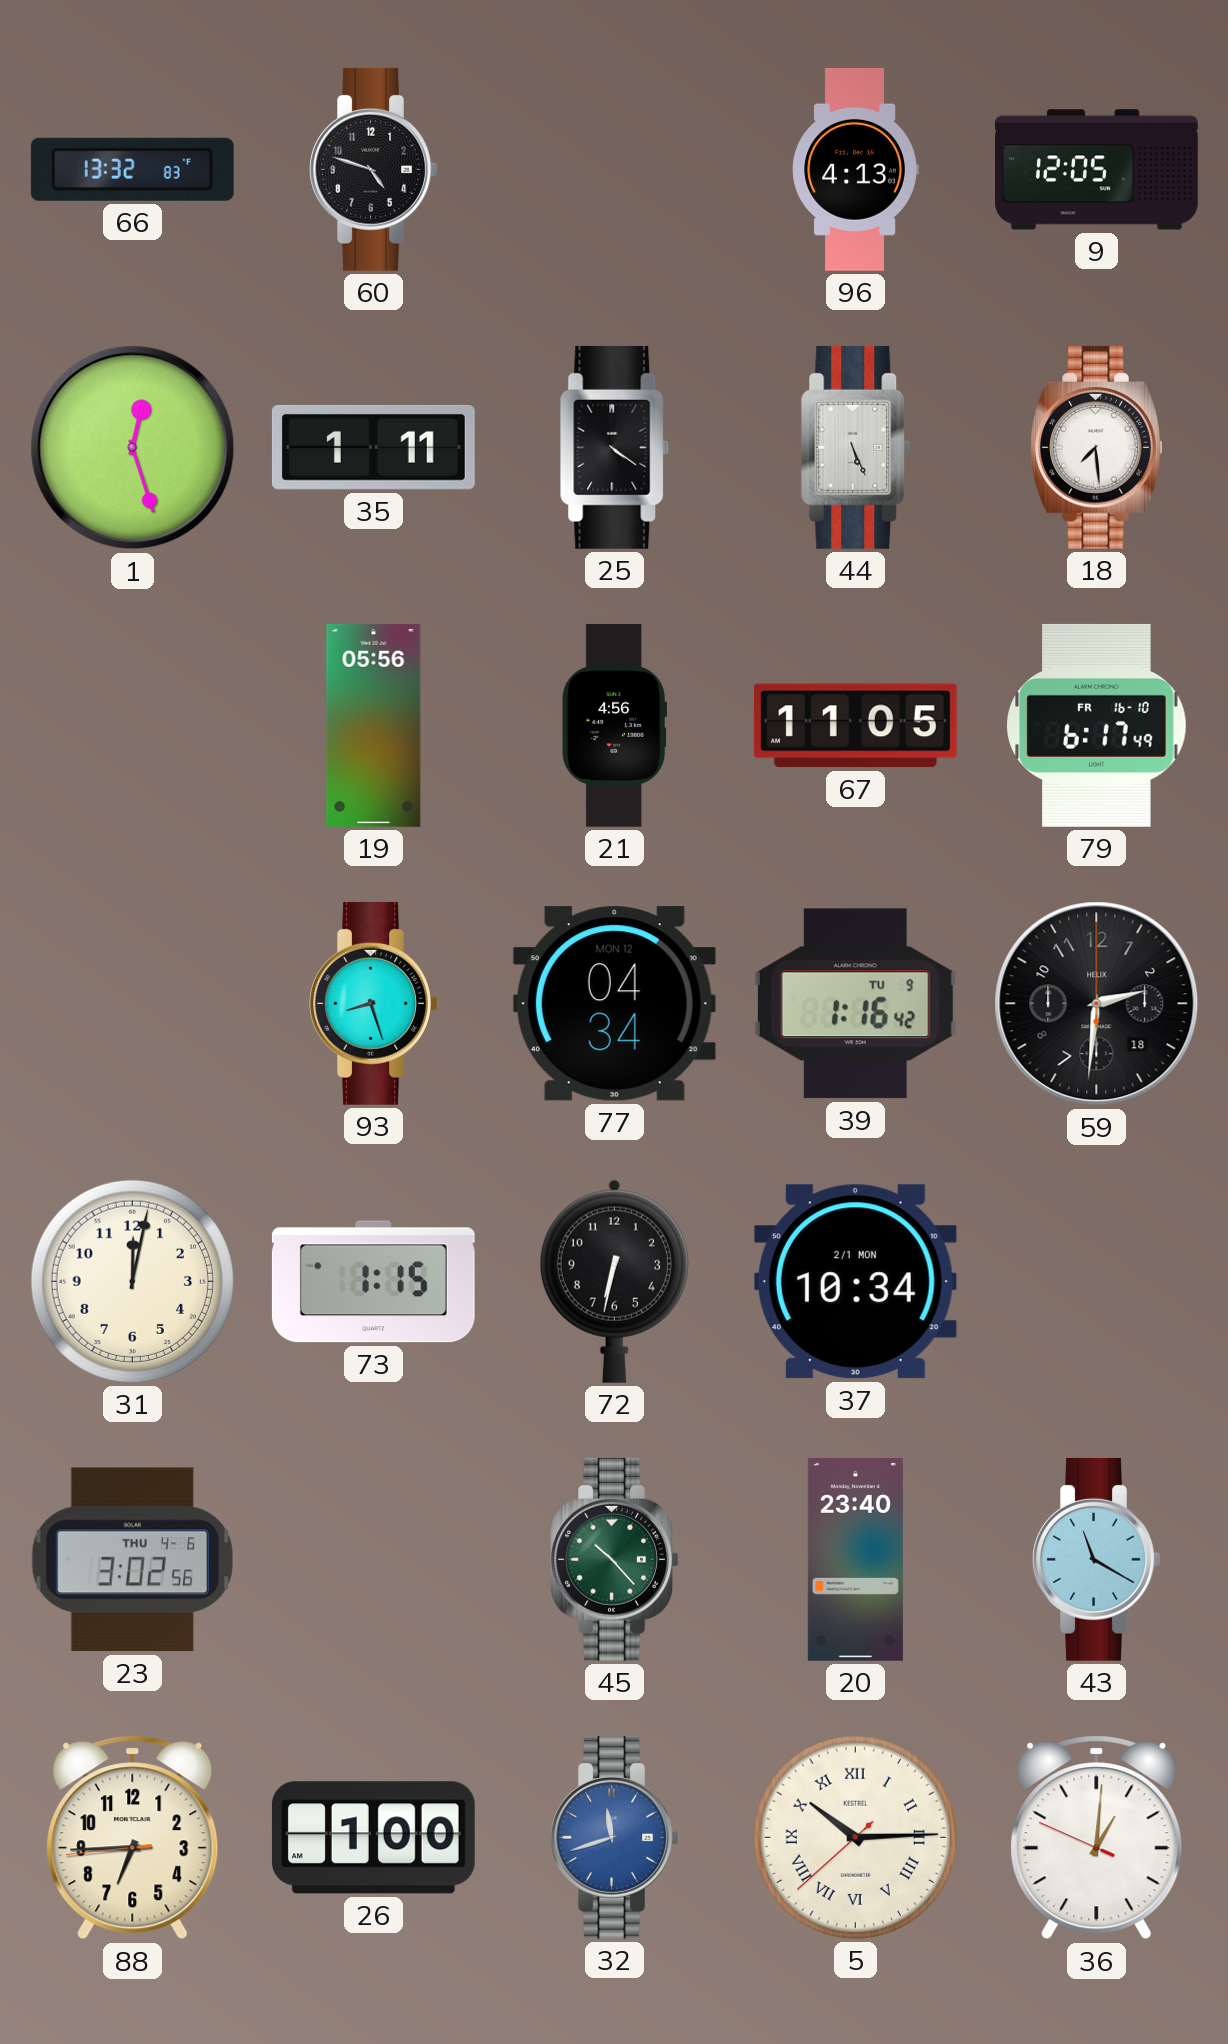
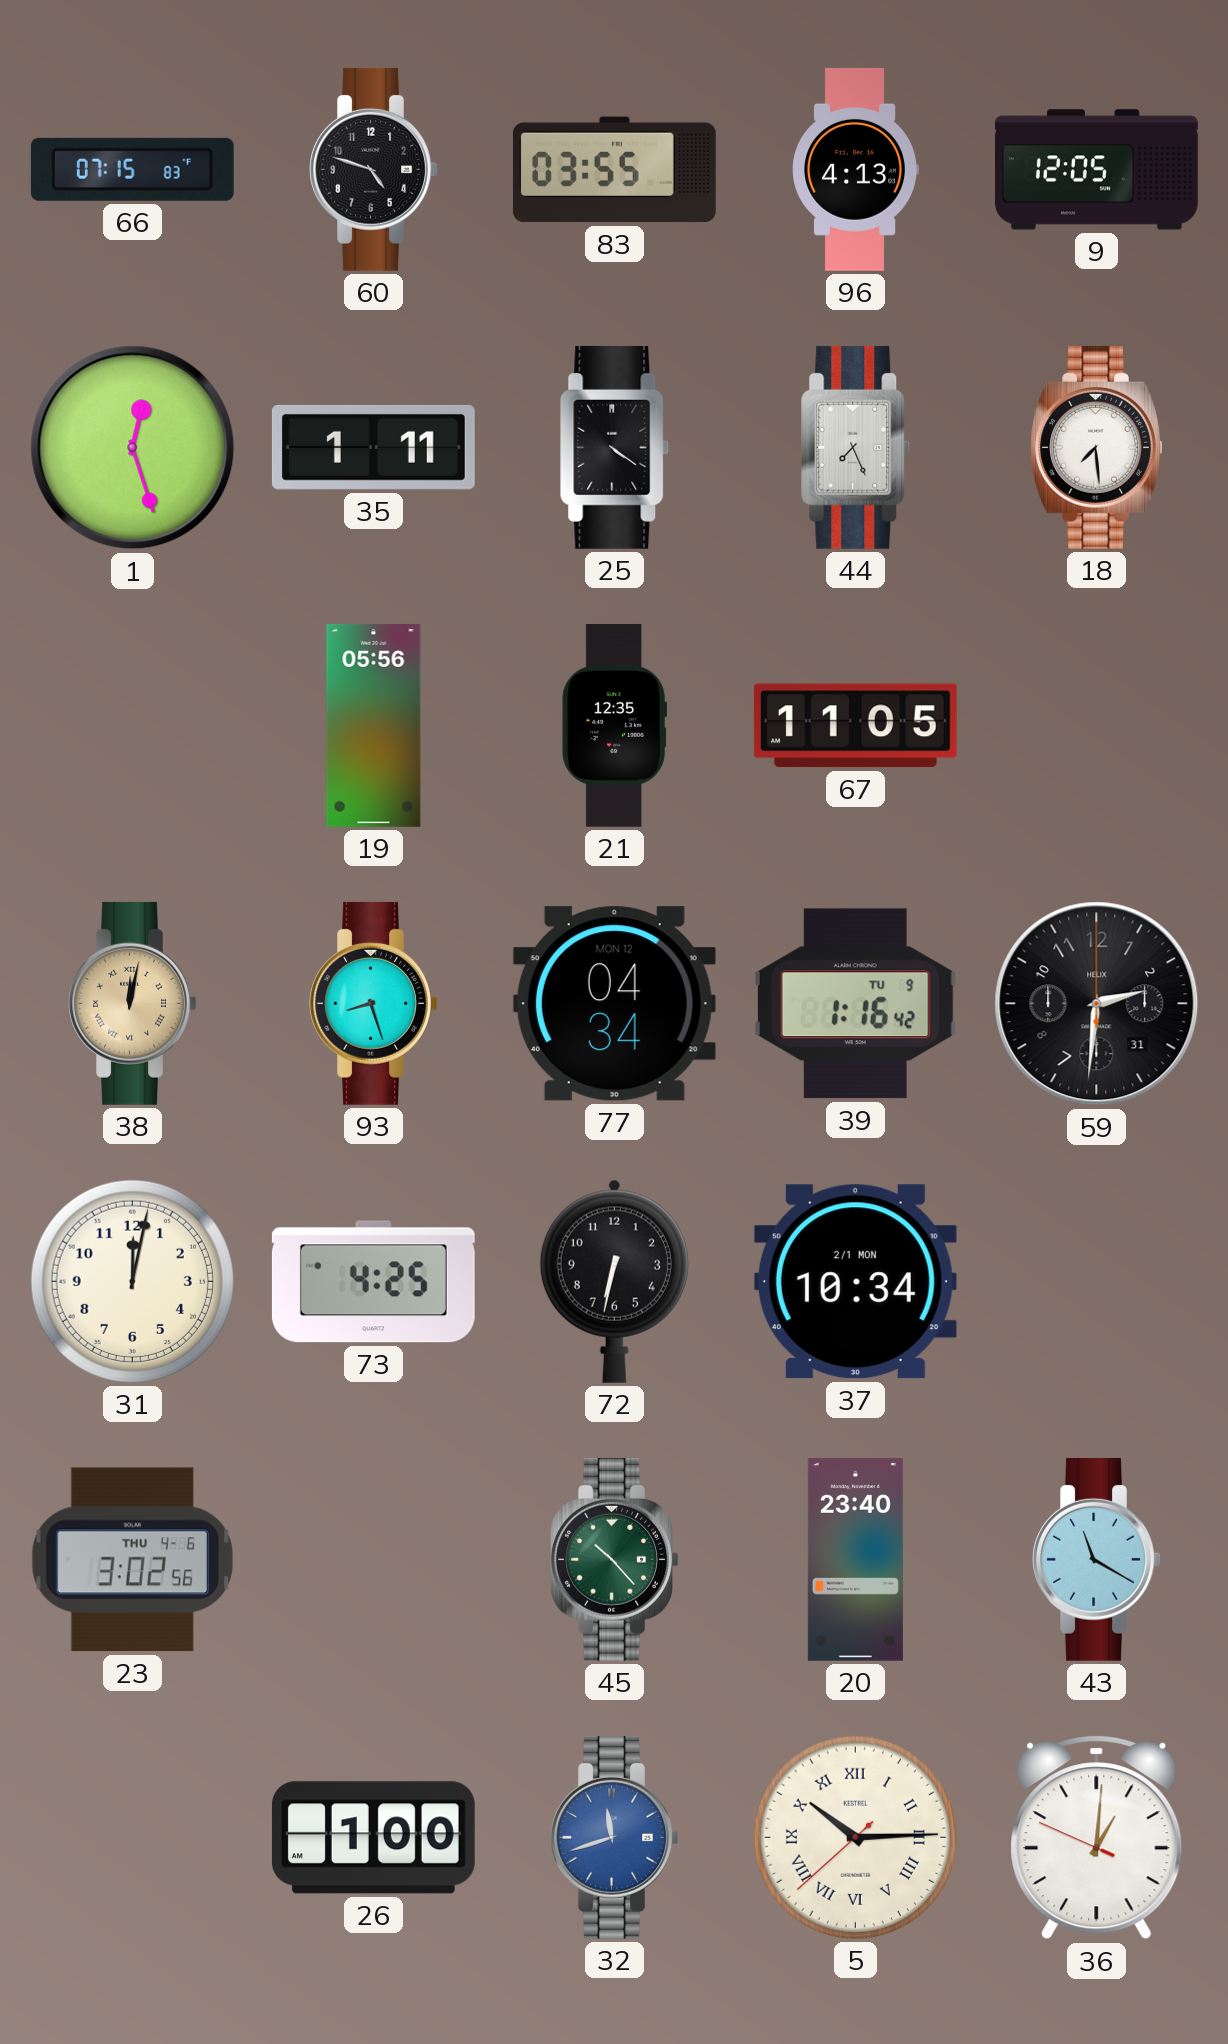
66: 13:32 -> 07:15 (132, 169)
83: none -> 03:55 (614, 170)
44: 5:26 -> 7:26 (856, 447)
21: 4:56 -> 12:35 (614, 725)
79: 6:17 -> none (1097, 725)
38: none -> 12:02 (133, 1003)
59 date: 18 -> 31 (1097, 1004)
73: 1:15 -> 4:25 (373, 1282)
88: 6:44 -> none (133, 1838)
